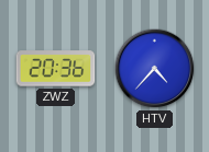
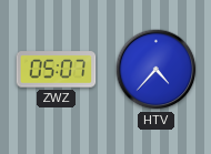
ZWZ: 20:36 -> 05:07 (57, 70)
